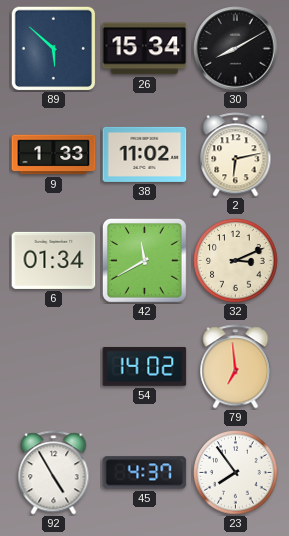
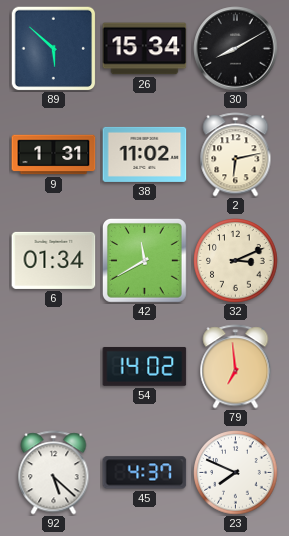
9: 1:33 -> 1:31 (54, 155)
92: 4:55 -> 5:22 (54, 473)
23: 7:54 -> 7:49 (236, 473)
